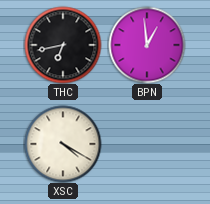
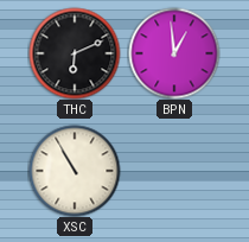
THC: 6:43 -> 6:11 (75, 53)
XSC: 4:20 -> 10:55 (75, 171)
